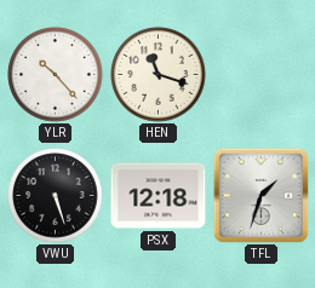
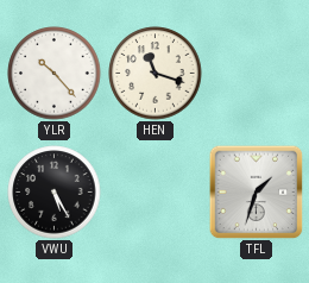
VWU: 5:27 -> 5:25 (55, 193)
PSX: 12:18 -> none (159, 196)
